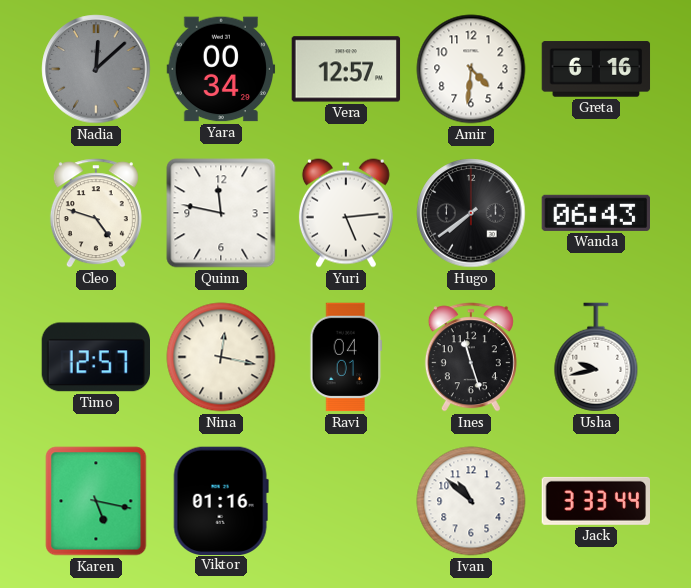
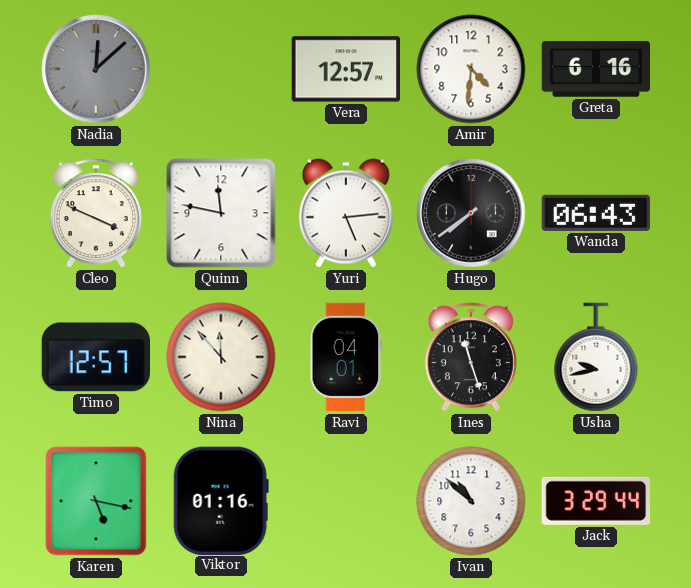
Yara: 00:34 -> none (221, 69)
Cleo: 4:48 -> 3:49 (96, 213)
Nina: 12:17 -> 11:53 (221, 357)
Jack: 3:33 -> 3:29 (595, 501)
